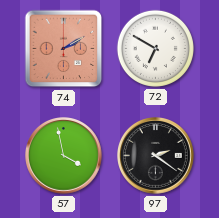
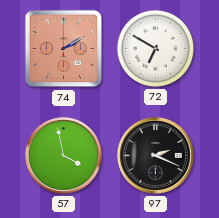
97: 2:21 -> 2:19 (156, 156)
